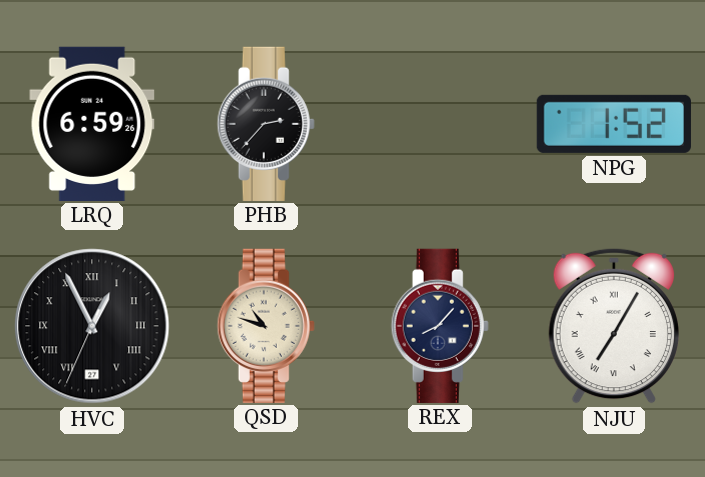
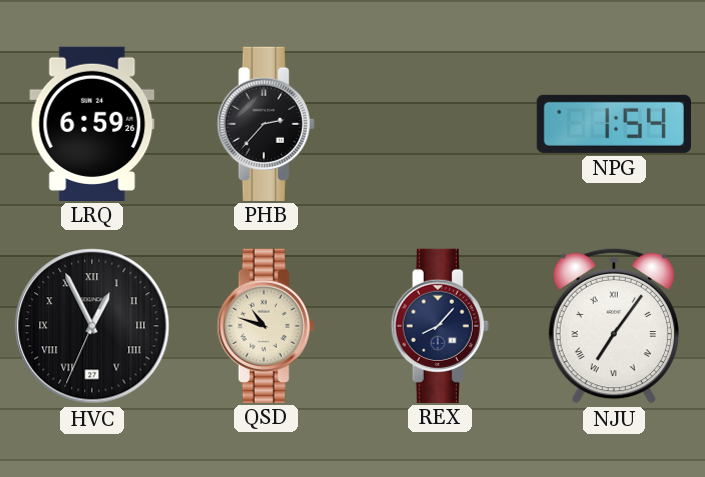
NPG: 1:52 -> 1:54 (614, 124)
NJU: 7:05 -> 7:06 (614, 326)
